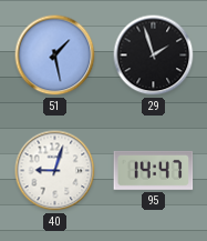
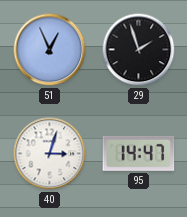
51: 1:28 -> 12:56 (50, 50)
40: 9:03 -> 3:03 (50, 154)
